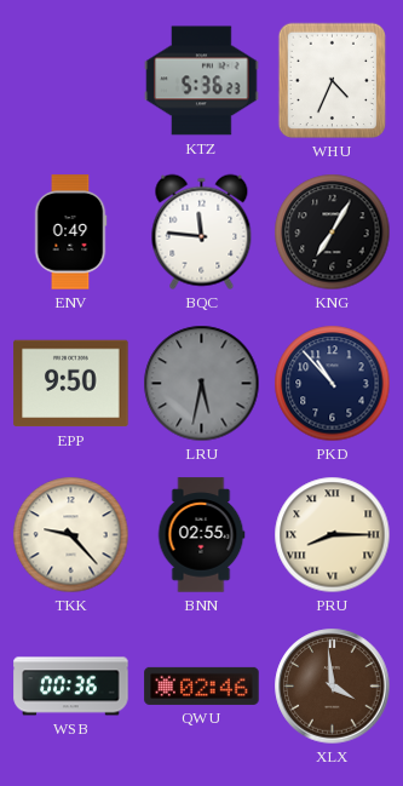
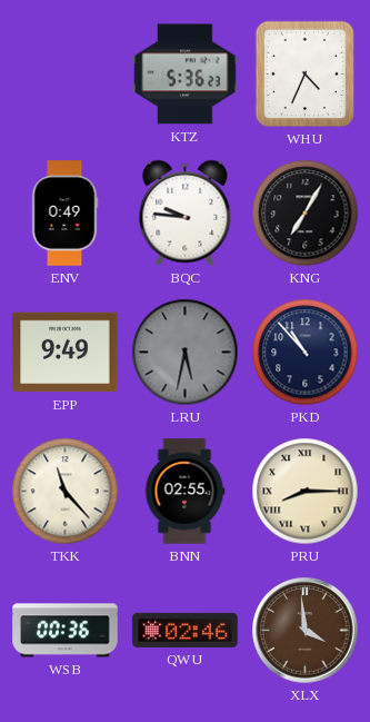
BQC: 11:46 -> 9:46 (186, 214)
EPP: 9:50 -> 9:49 (66, 353)
TKK: 9:23 -> 11:23 (66, 492)
